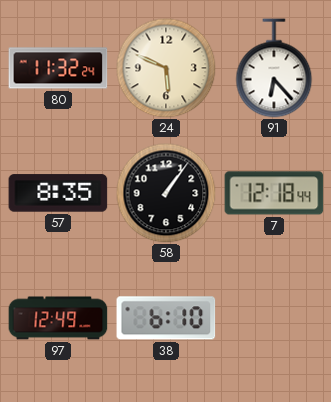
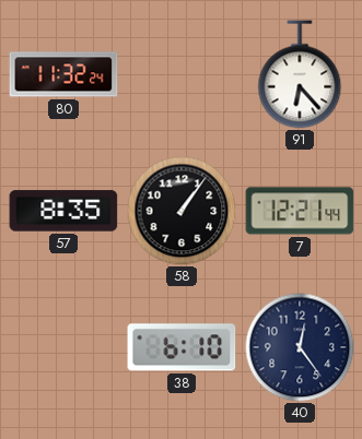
24: 5:49 -> none (166, 68)
7: 12:18 -> 12:21 (300, 211)
97: 12:49 -> none (58, 318)
40: none -> 12:24 (300, 347)
